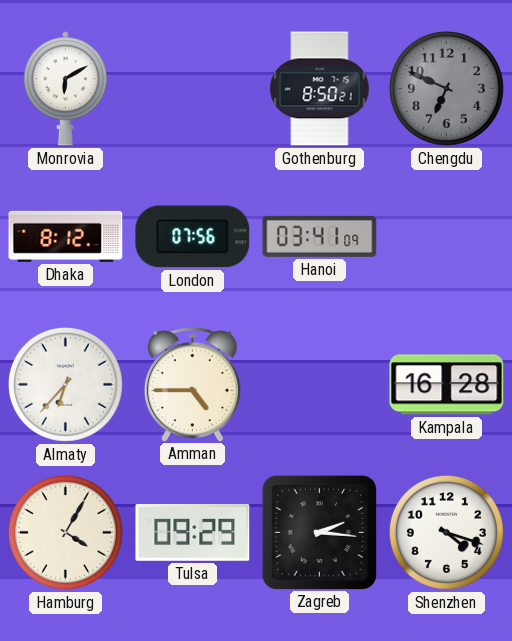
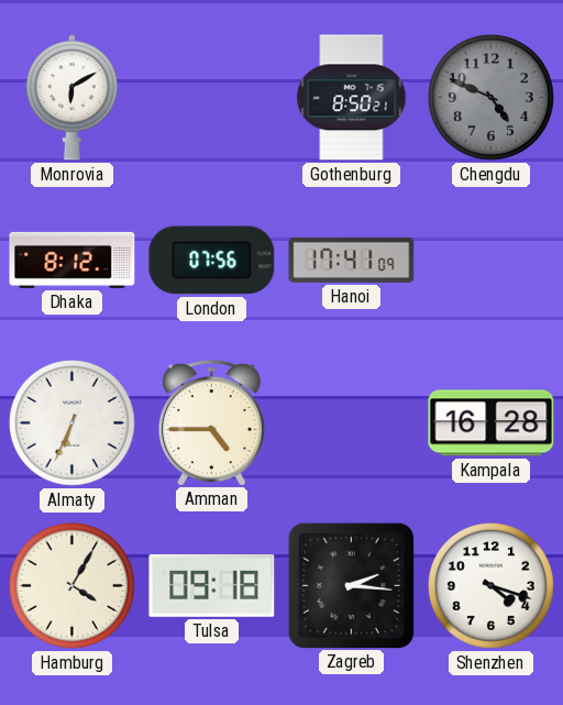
Chengdu: 6:49 -> 4:49 (490, 97)
Hanoi: 03:41 -> 17:41 (352, 260)
Almaty: 6:37 -> 6:34 (71, 422)
Tulsa: 09:29 -> 09:18 (212, 586)
